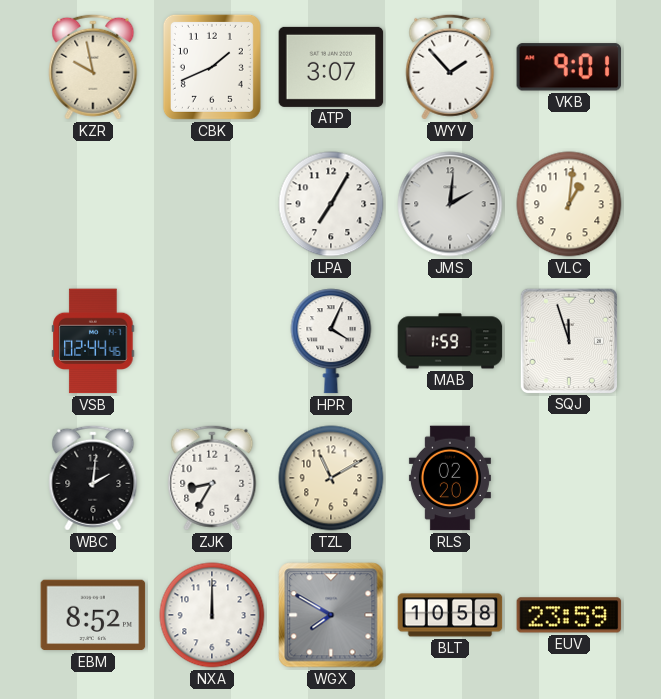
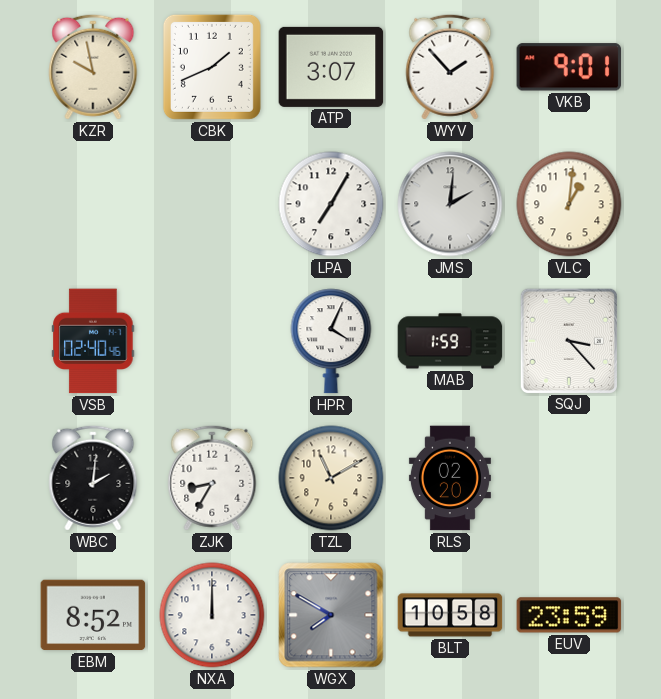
VSB: 02:44 -> 02:40 (93, 341)
SQJ: 11:57 -> 3:23 (568, 340)
